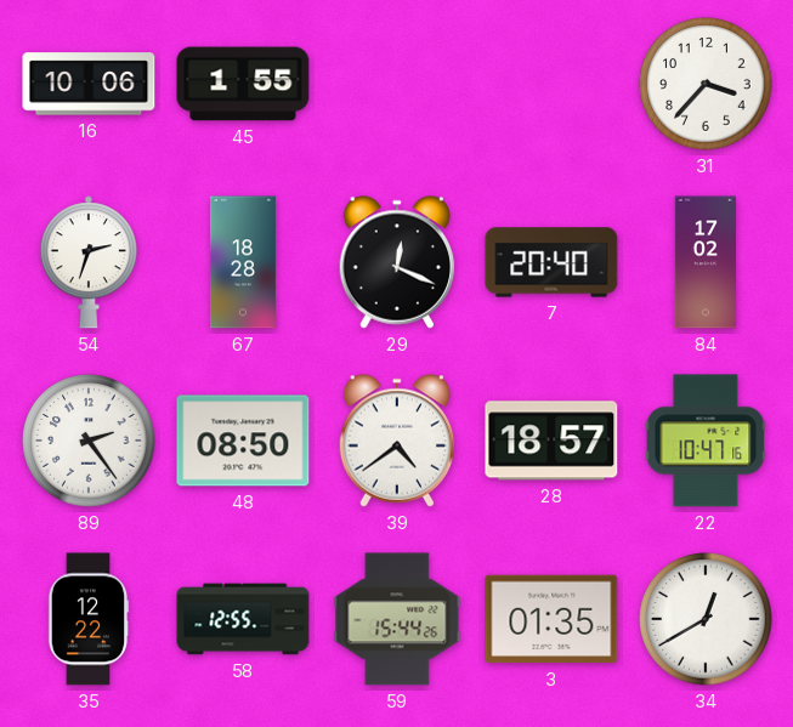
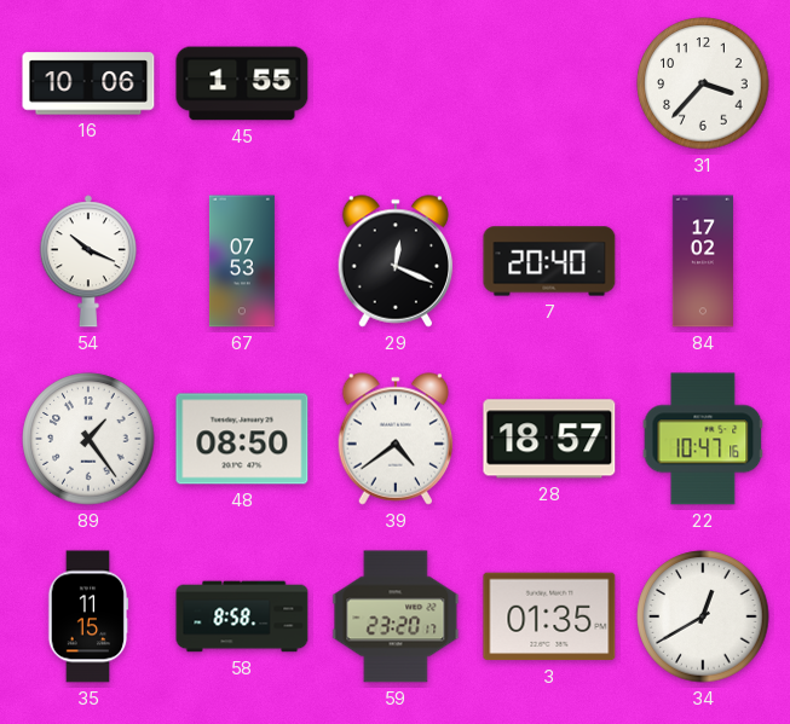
54: 2:33 -> 10:19 (88, 261)
67: 18:28 -> 07:53 (242, 261)
89: 2:24 -> 1:24 (88, 439)
35: 12:22 -> 11:15 (88, 616)
58: 12:55 -> 8:58 (242, 616)
59: 15:44 -> 23:20 (396, 616)
